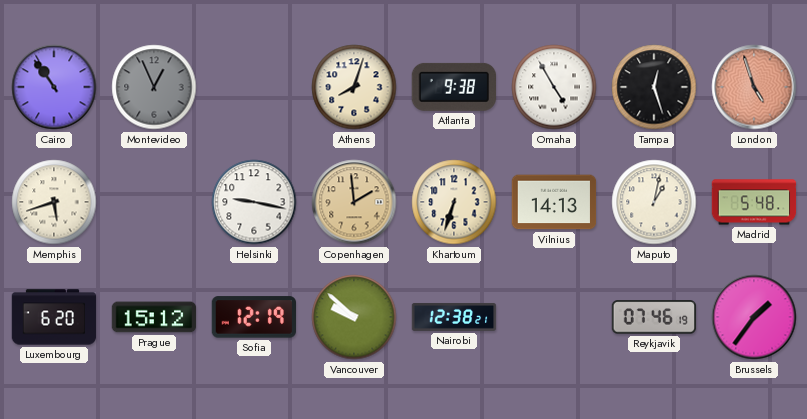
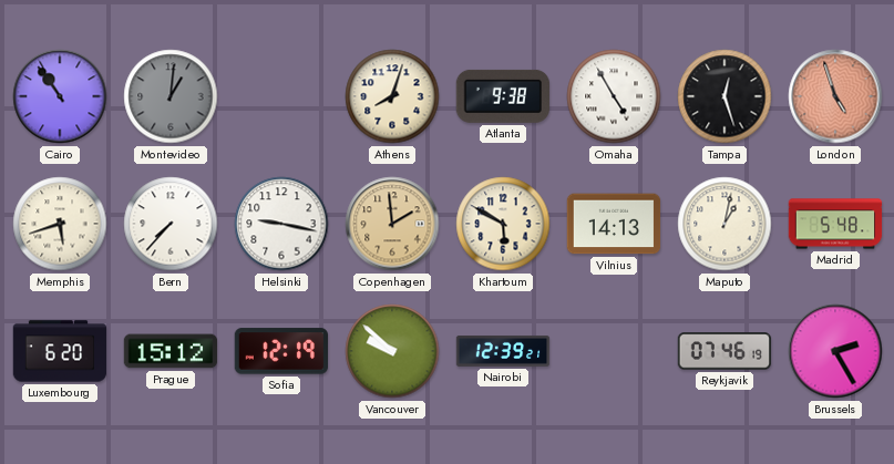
Montevideo: 12:56 -> 1:01 (171, 96)
Bern: none -> 7:37 (171, 224)
Khartoum: 6:33 -> 5:50 (503, 224)
Nairobi: 12:38 -> 12:39 (503, 351)
Brussels: 1:36 -> 2:25 (835, 351)
